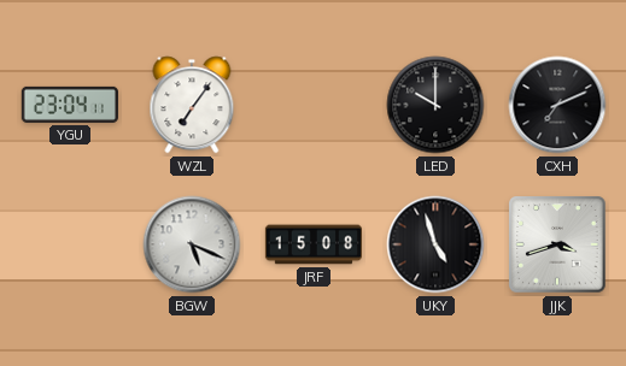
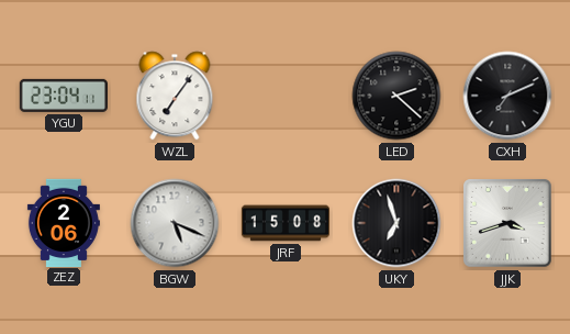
LED: 10:00 -> 2:22 (396, 96)
ZEZ: none -> 2:06 (64, 222)
UKY: 4:57 -> 6:57 (396, 223)
